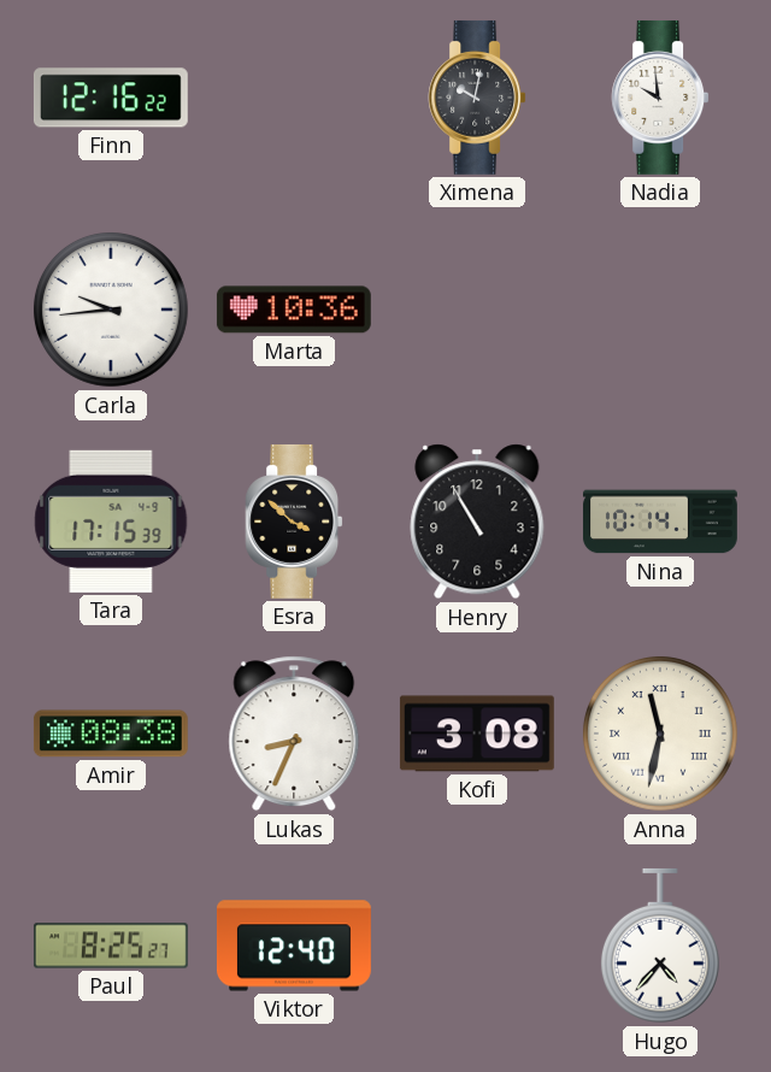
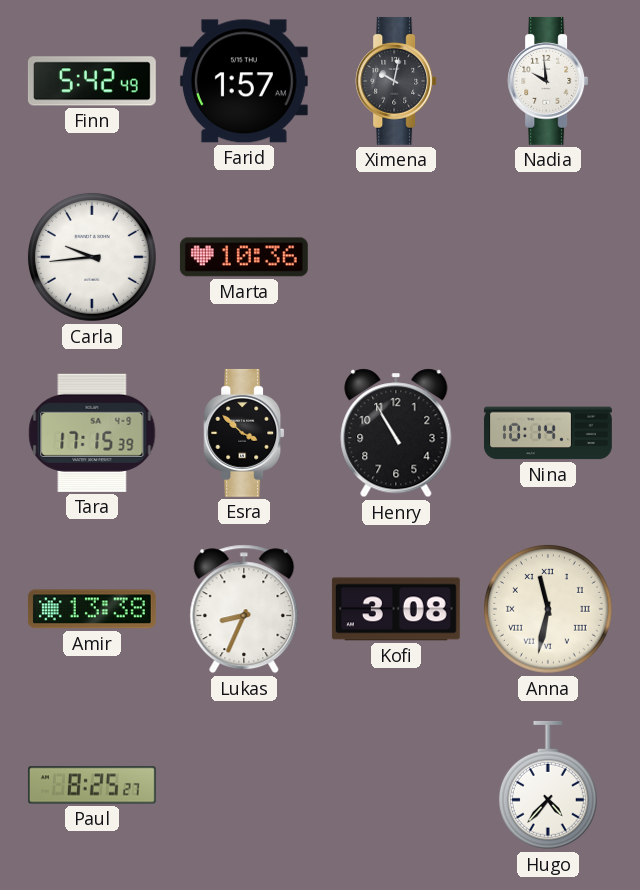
Finn: 12:16 -> 5:42 (92, 81)
Farid: none -> 1:57 (244, 81)
Amir: 08:38 -> 13:38 (92, 609)
Viktor: 12:40 -> none (294, 946)
